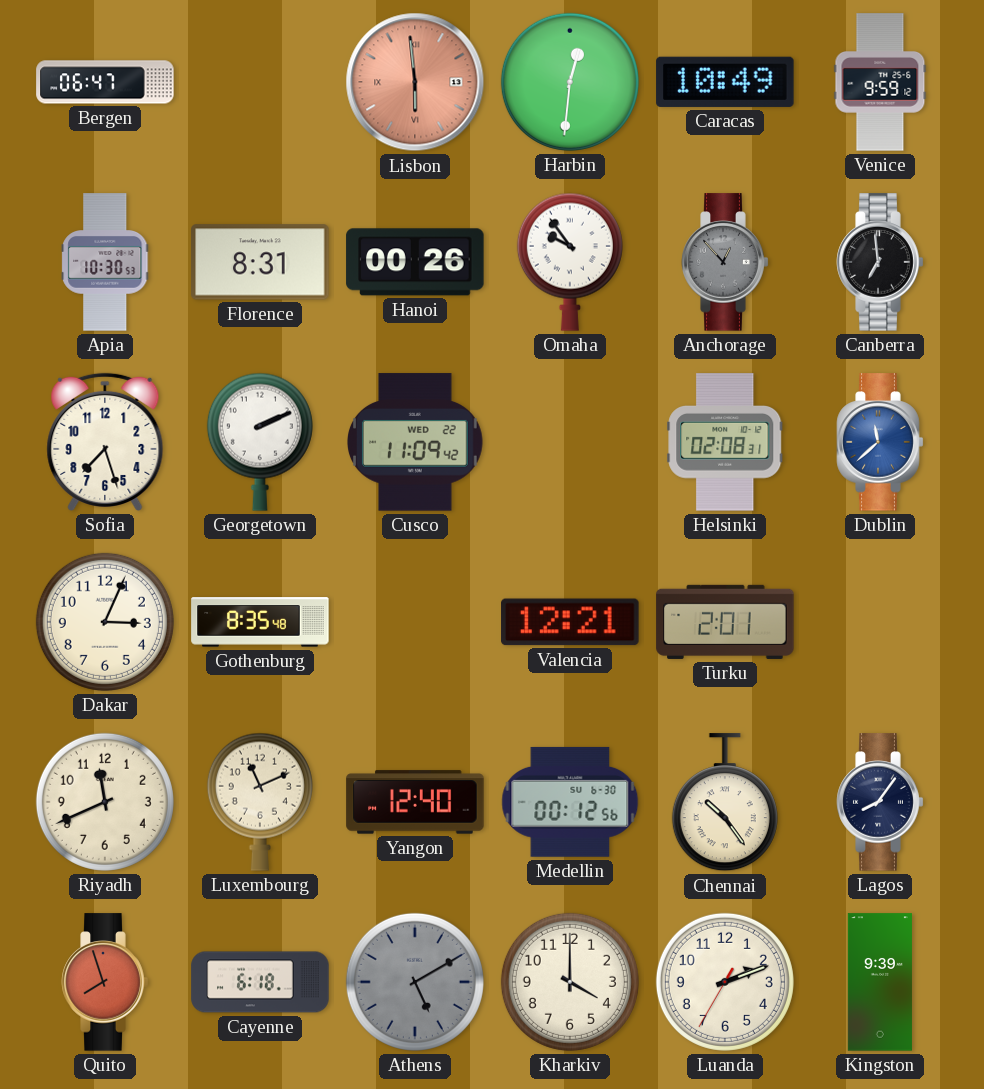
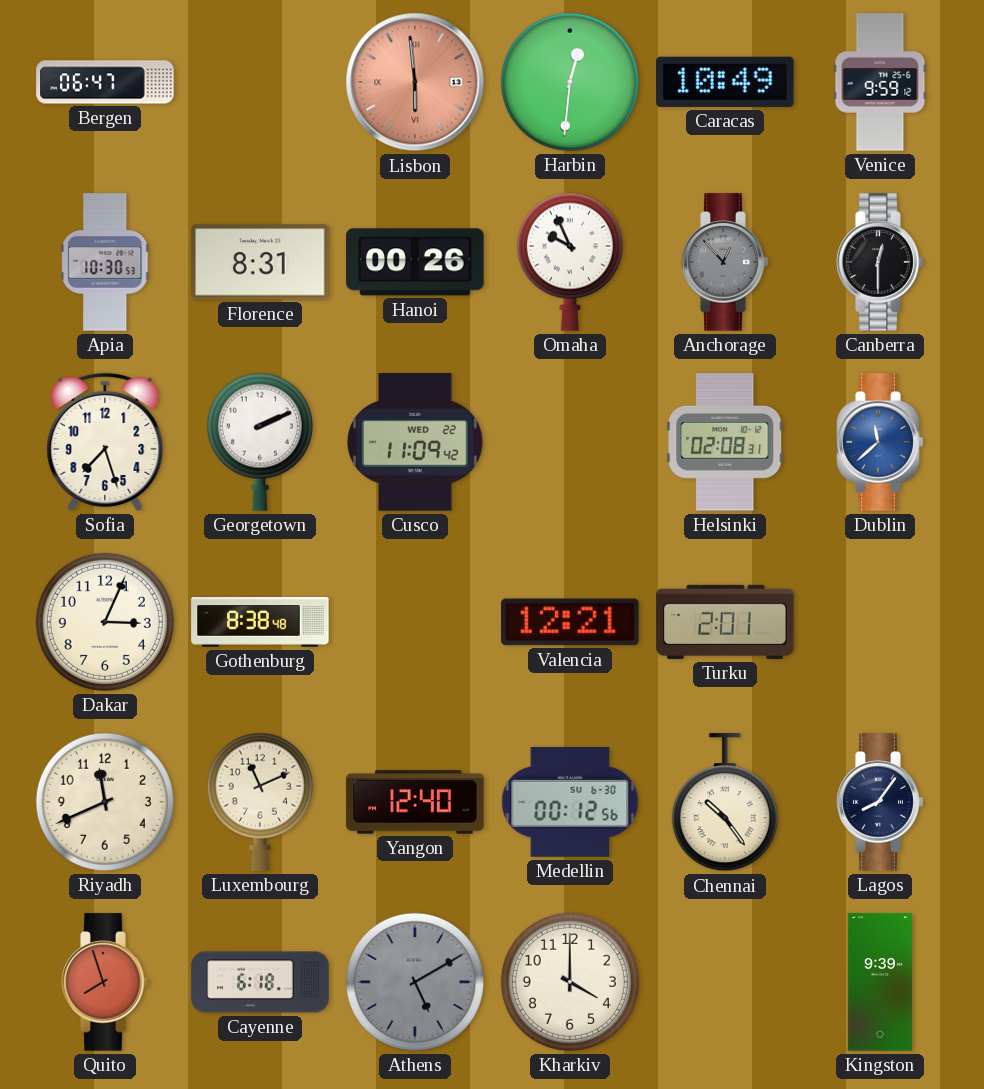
Omaha: 9:54 -> 9:56 (570, 262)
Canberra: 6:59 -> 12:30 (880, 262)
Gothenburg: 8:35 -> 8:38 (260, 622)
Luanda: 2:11 -> none (725, 982)
